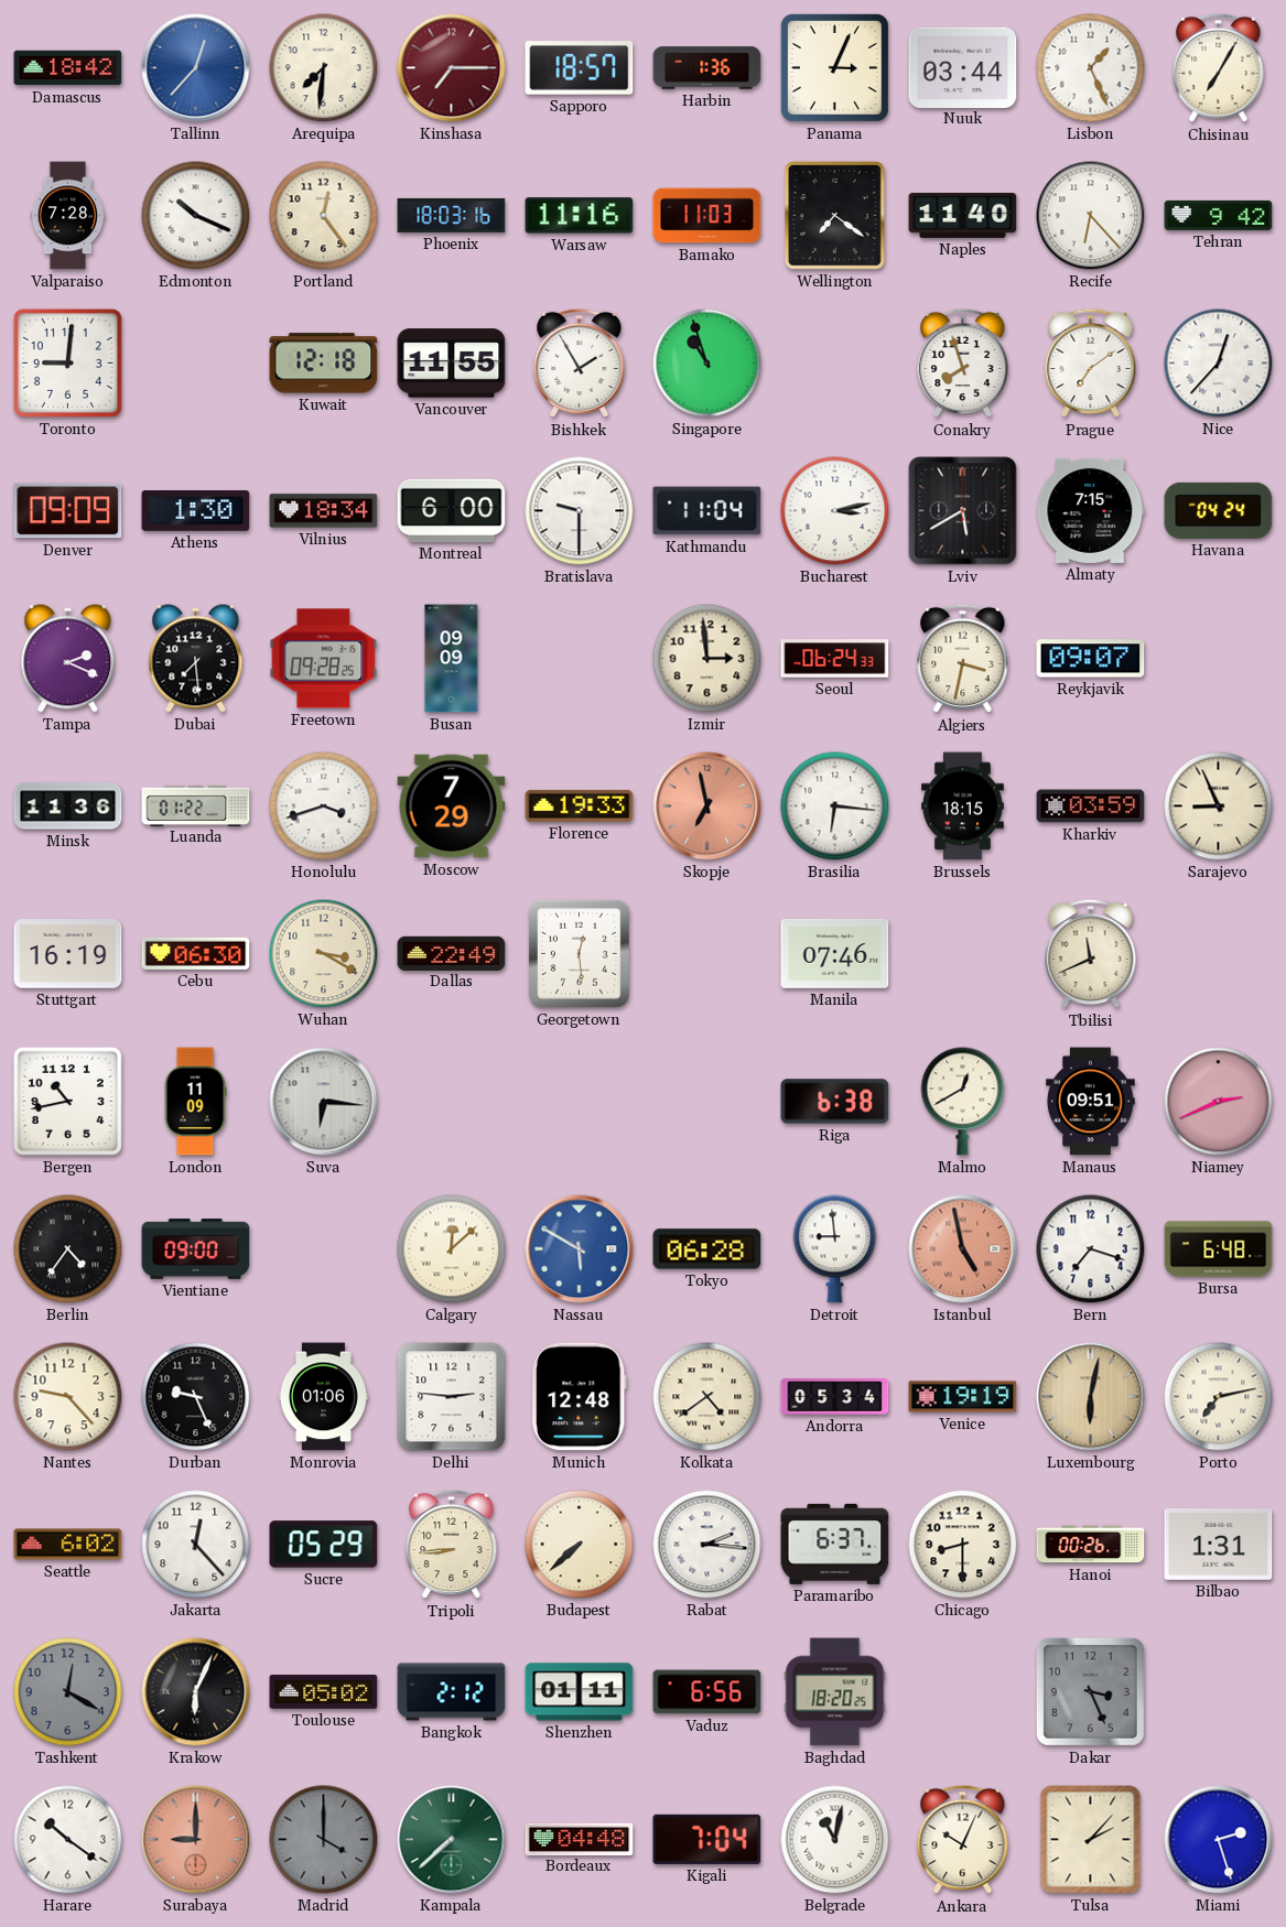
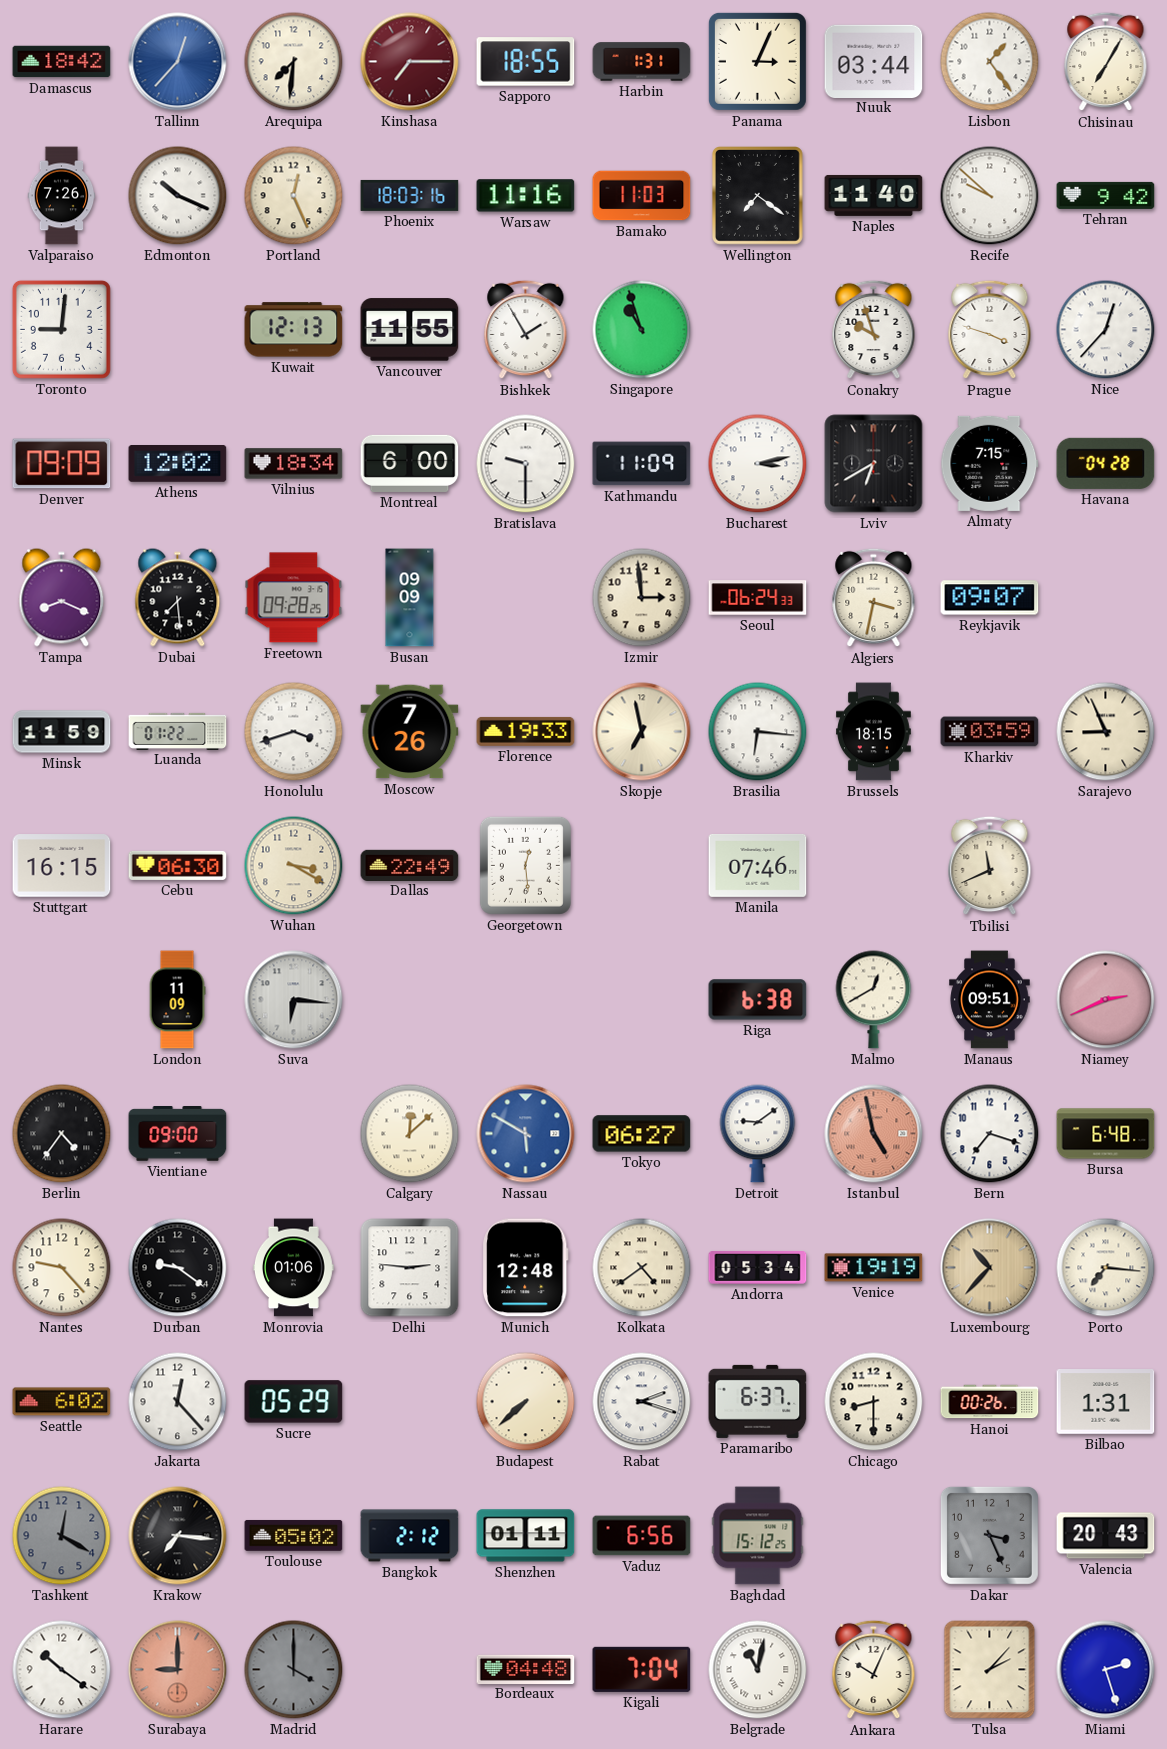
Sapporo: 18:57 -> 18:55 (526, 62)
Harbin: 1:36 -> 1:31 (642, 62)
Lisbon: 1:26 -> 1:24 (990, 62)
Valparaiso: 7:28 -> 7:26 (62, 196)
Portland: 12:24 -> 12:26 (294, 196)
Recife: 6:23 -> 9:52 (990, 196)
Kuwait: 12:18 -> 12:13 (294, 330)
Conakry: 7:57 -> 9:57 (874, 330)
Prague: 7:09 -> 3:48 (990, 330)
Athens: 1:30 -> 12:02 (178, 464)
Kathmandu: 11:04 -> 11:09 (642, 464)
Lviv: 5:40 -> 6:40 (874, 464)
Havana: 04:24 -> 04:28 (1106, 463)
Tampa: 2:19 -> 8:19 (62, 598)
Minsk: 11:36 -> 11:59 (62, 732)
Moscow: 7:29 -> 7:26 (410, 732)
Skopje dial: salmon -> cream (642, 732)
Stuttgart: 16:19 -> 16:15 (62, 866)
Bergen: 10:43 -> none (67, 1101)
Tokyo: 06:28 -> 06:27 (642, 1134)
Detroit: 8:59 -> 9:09 (758, 1134)
Durban: 9:26 -> 9:21 (178, 1268)
Luxembourg: 6:02 -> 10:37 (990, 1268)
Porto: 7:13 -> 7:16 (1106, 1268)
Tripoli: 8:44 -> none (452, 1545)
Rabat: 2:16 -> 2:18 (642, 1402)
Krakow: 6:04 -> 7:16 (178, 1536)
Baghdad: 18:20 -> 15:12 (758, 1536)
Valencia: none -> 20:43 (1106, 1536)
Kampala: 7:38 -> none (452, 1840)
